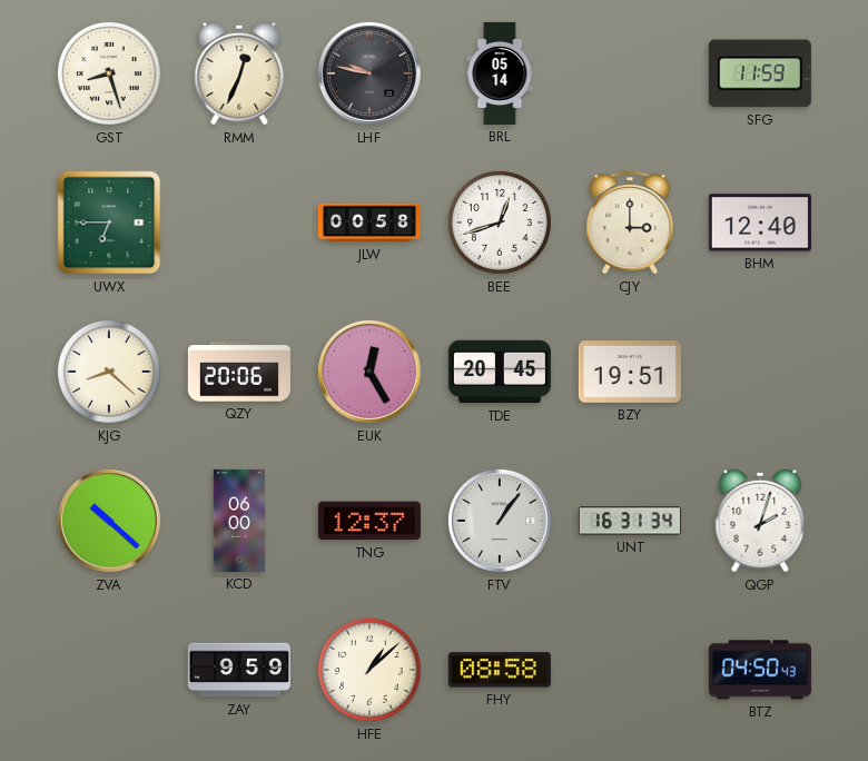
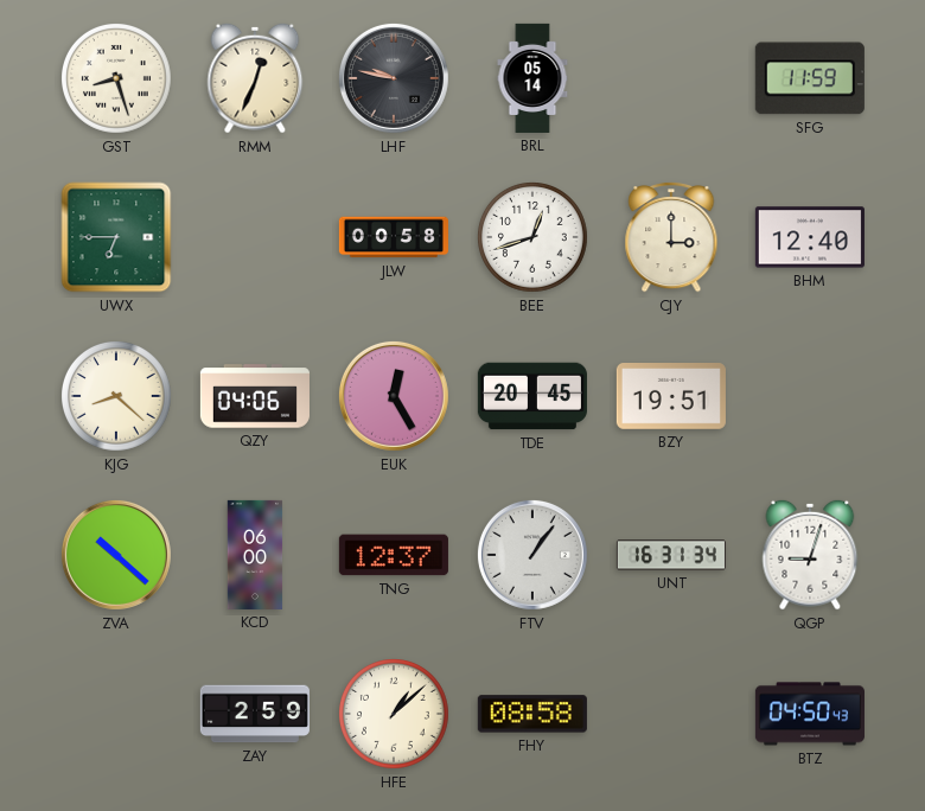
QZY: 20:06 -> 04:06 (255, 396)
QGP: 2:03 -> 9:03 (810, 555)
ZAY: 9:59 -> 2:59 (255, 714)
